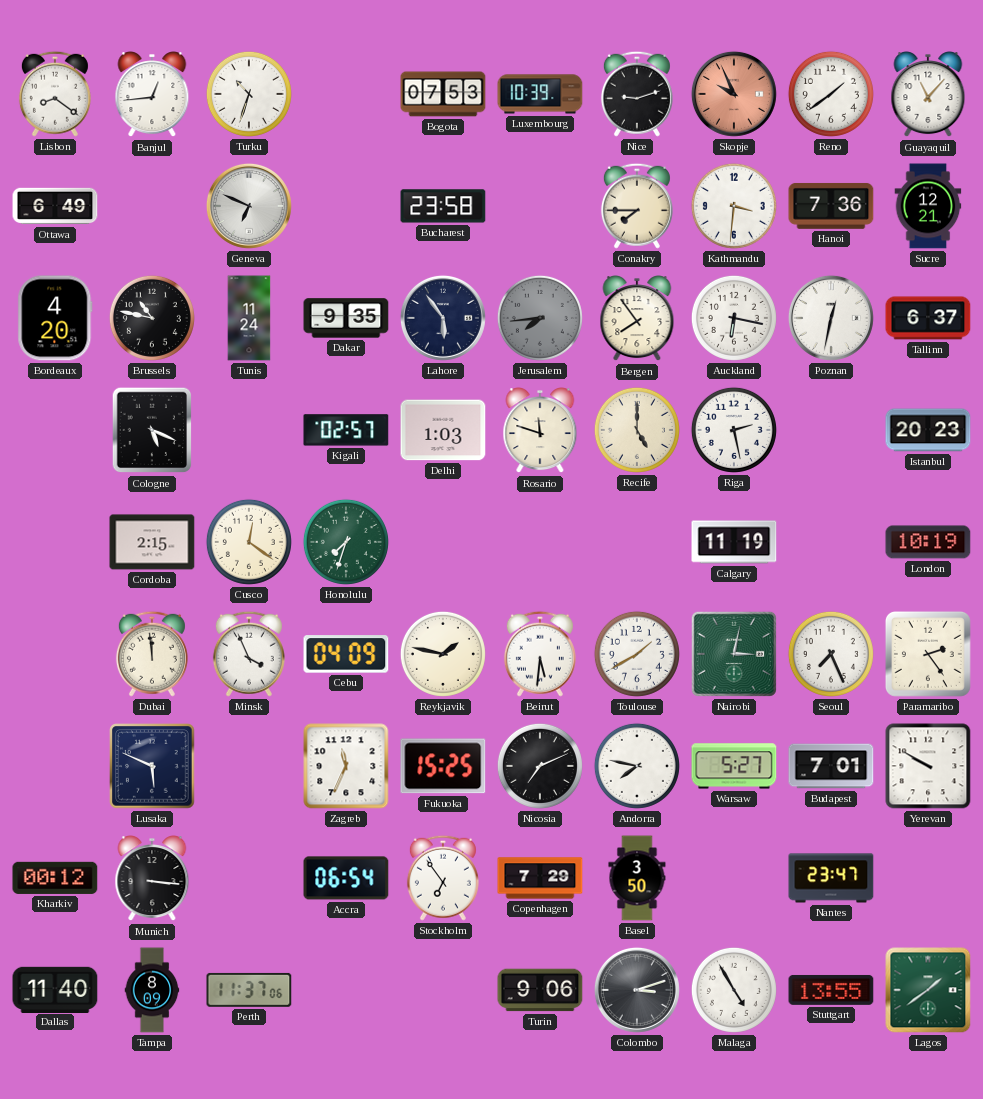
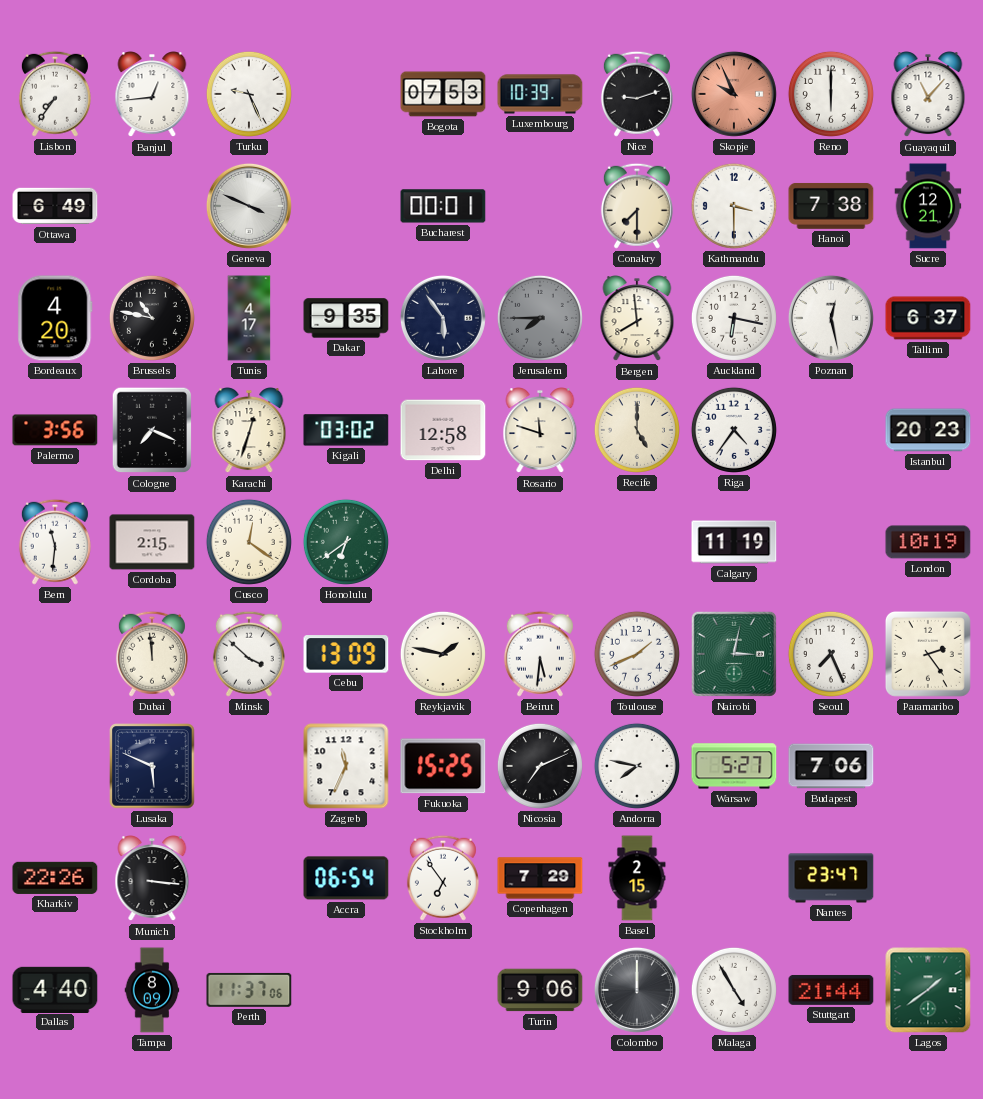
Lisbon: 8:21 -> 7:36 (55, 94)
Turku: 10:33 -> 9:26 (249, 94)
Reno: 1:39 -> 6:00 (831, 94)
Geneva: 6:49 -> 3:49 (249, 206)
Bucharest: 23:58 -> 00:01 (443, 206)
Conakry: 7:45 -> 7:30 (637, 206)
Kathmandu: 3:31 -> 3:30 (734, 206)
Hanoi: 7:36 -> 7:38 (831, 206)
Tunis: 11:24 -> 4:17 (249, 318)
Jerusalem: 7:44 -> 7:45 (540, 318)
Bergen: 7:54 -> 7:59 (637, 319)
Poznan: 12:32 -> 12:28 (831, 318)
Palermo: none -> 3:56 (55, 430)
Cologne: 5:19 -> 7:19 (152, 430)
Karachi: none -> 12:33 (249, 431)
Kigali: 02:57 -> 03:02 (346, 430)
Delhi: 1:03 -> 12:58 (443, 430)
Riga: 2:28 -> 4:36 (734, 430)
Bern: none -> 11:31 (55, 542)
Honolulu: 7:33 -> 6:39 (346, 542)
Minsk: 3:56 -> 3:52 (249, 654)
Cebu: 04:09 -> 13:09 (346, 654)
Toulouse: 1:40 -> 1:41 (637, 654)
Budapest: 7:01 -> 7:06 (831, 766)
Yerevan: 9:50 -> none (928, 766)
Kharkiv: 00:12 -> 22:26 (55, 878)
Basel: 3:50 -> 2:15 (637, 878)
Dallas: 11:40 -> 4:40 (55, 989)
Colombo: 3:12 -> 12:00 (637, 990)
Stuttgart: 13:55 -> 21:44 (831, 990)
